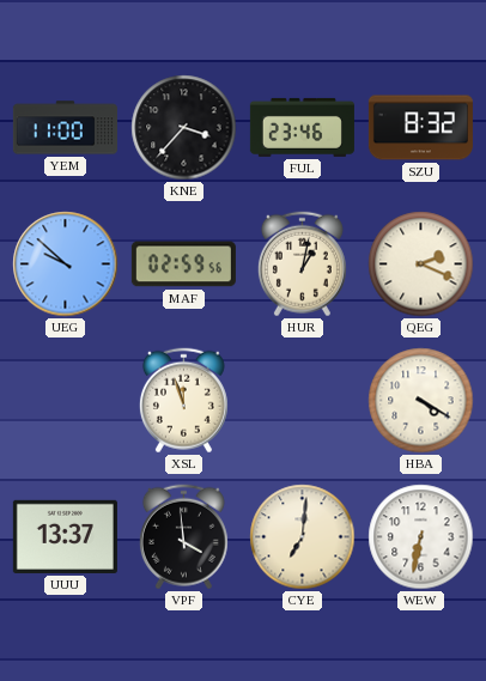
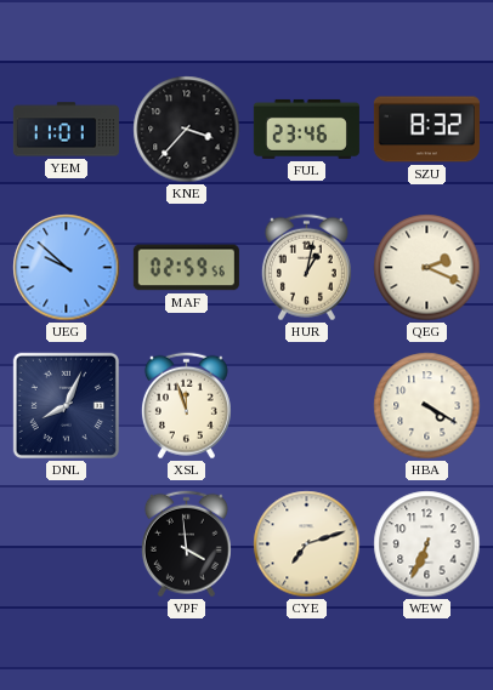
YEM: 11:00 -> 11:01 (66, 130)
DNL: none -> 8:04 (66, 405)
UUU: 13:37 -> none (65, 536)
CYE: 7:01 -> 7:12 (307, 544)
WEW: 6:32 -> 6:34 (427, 544)
